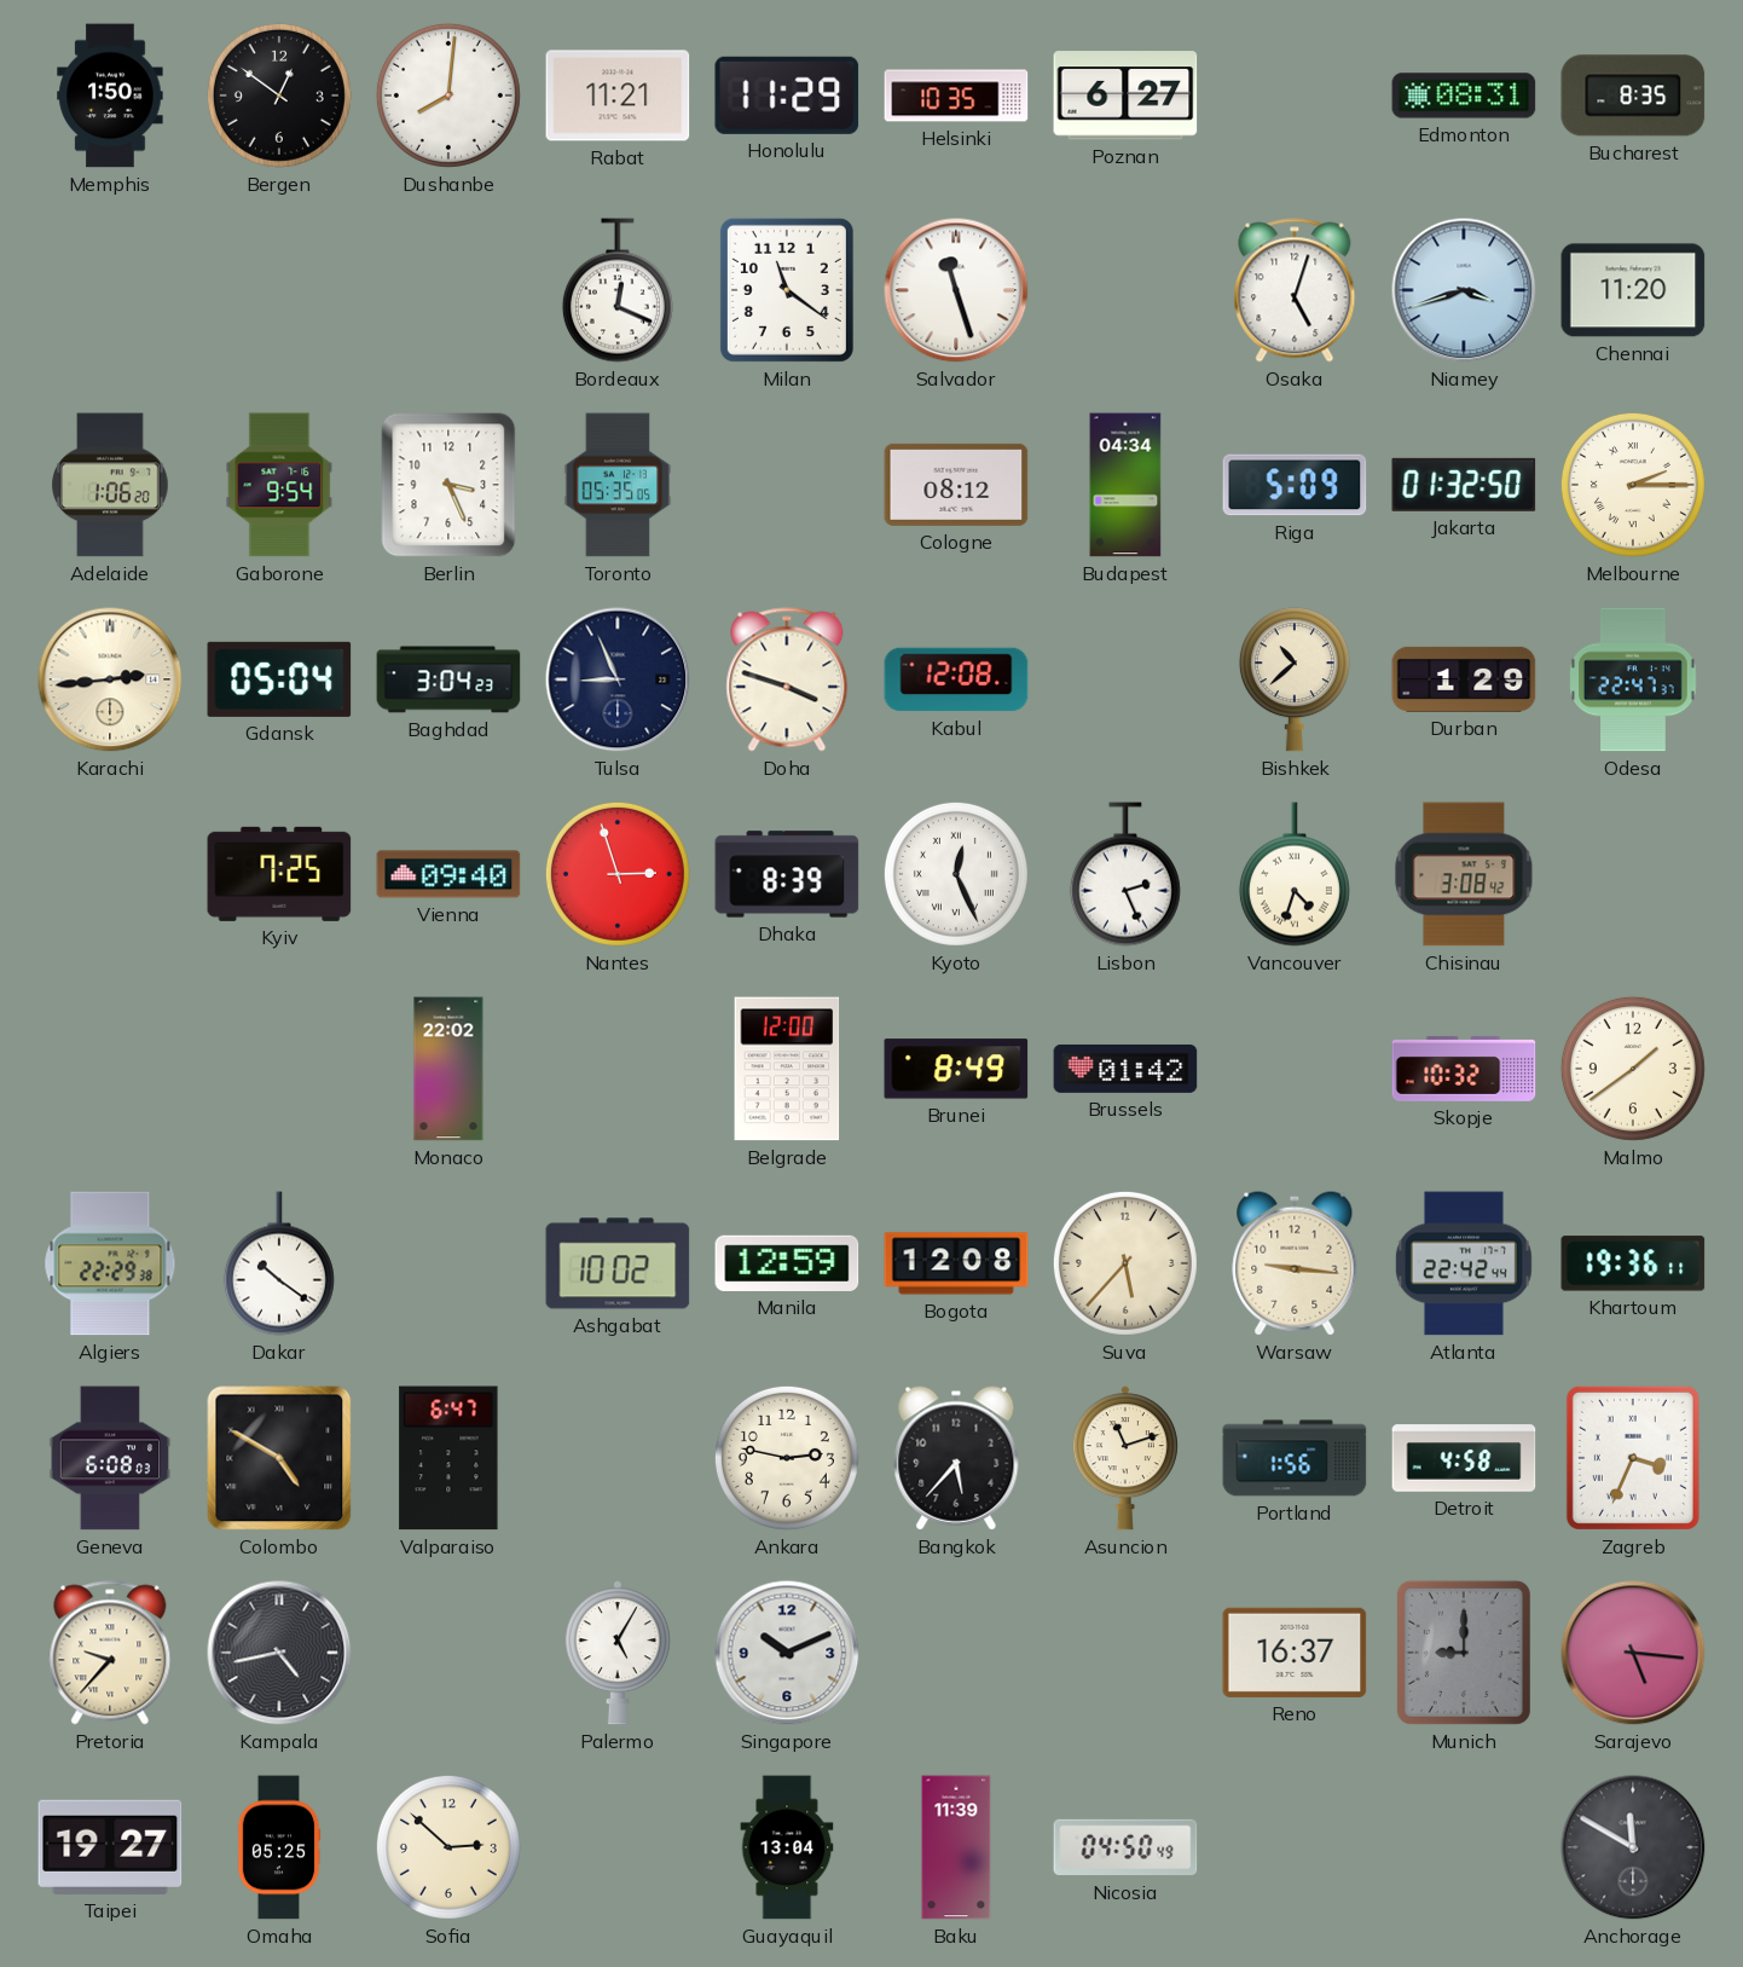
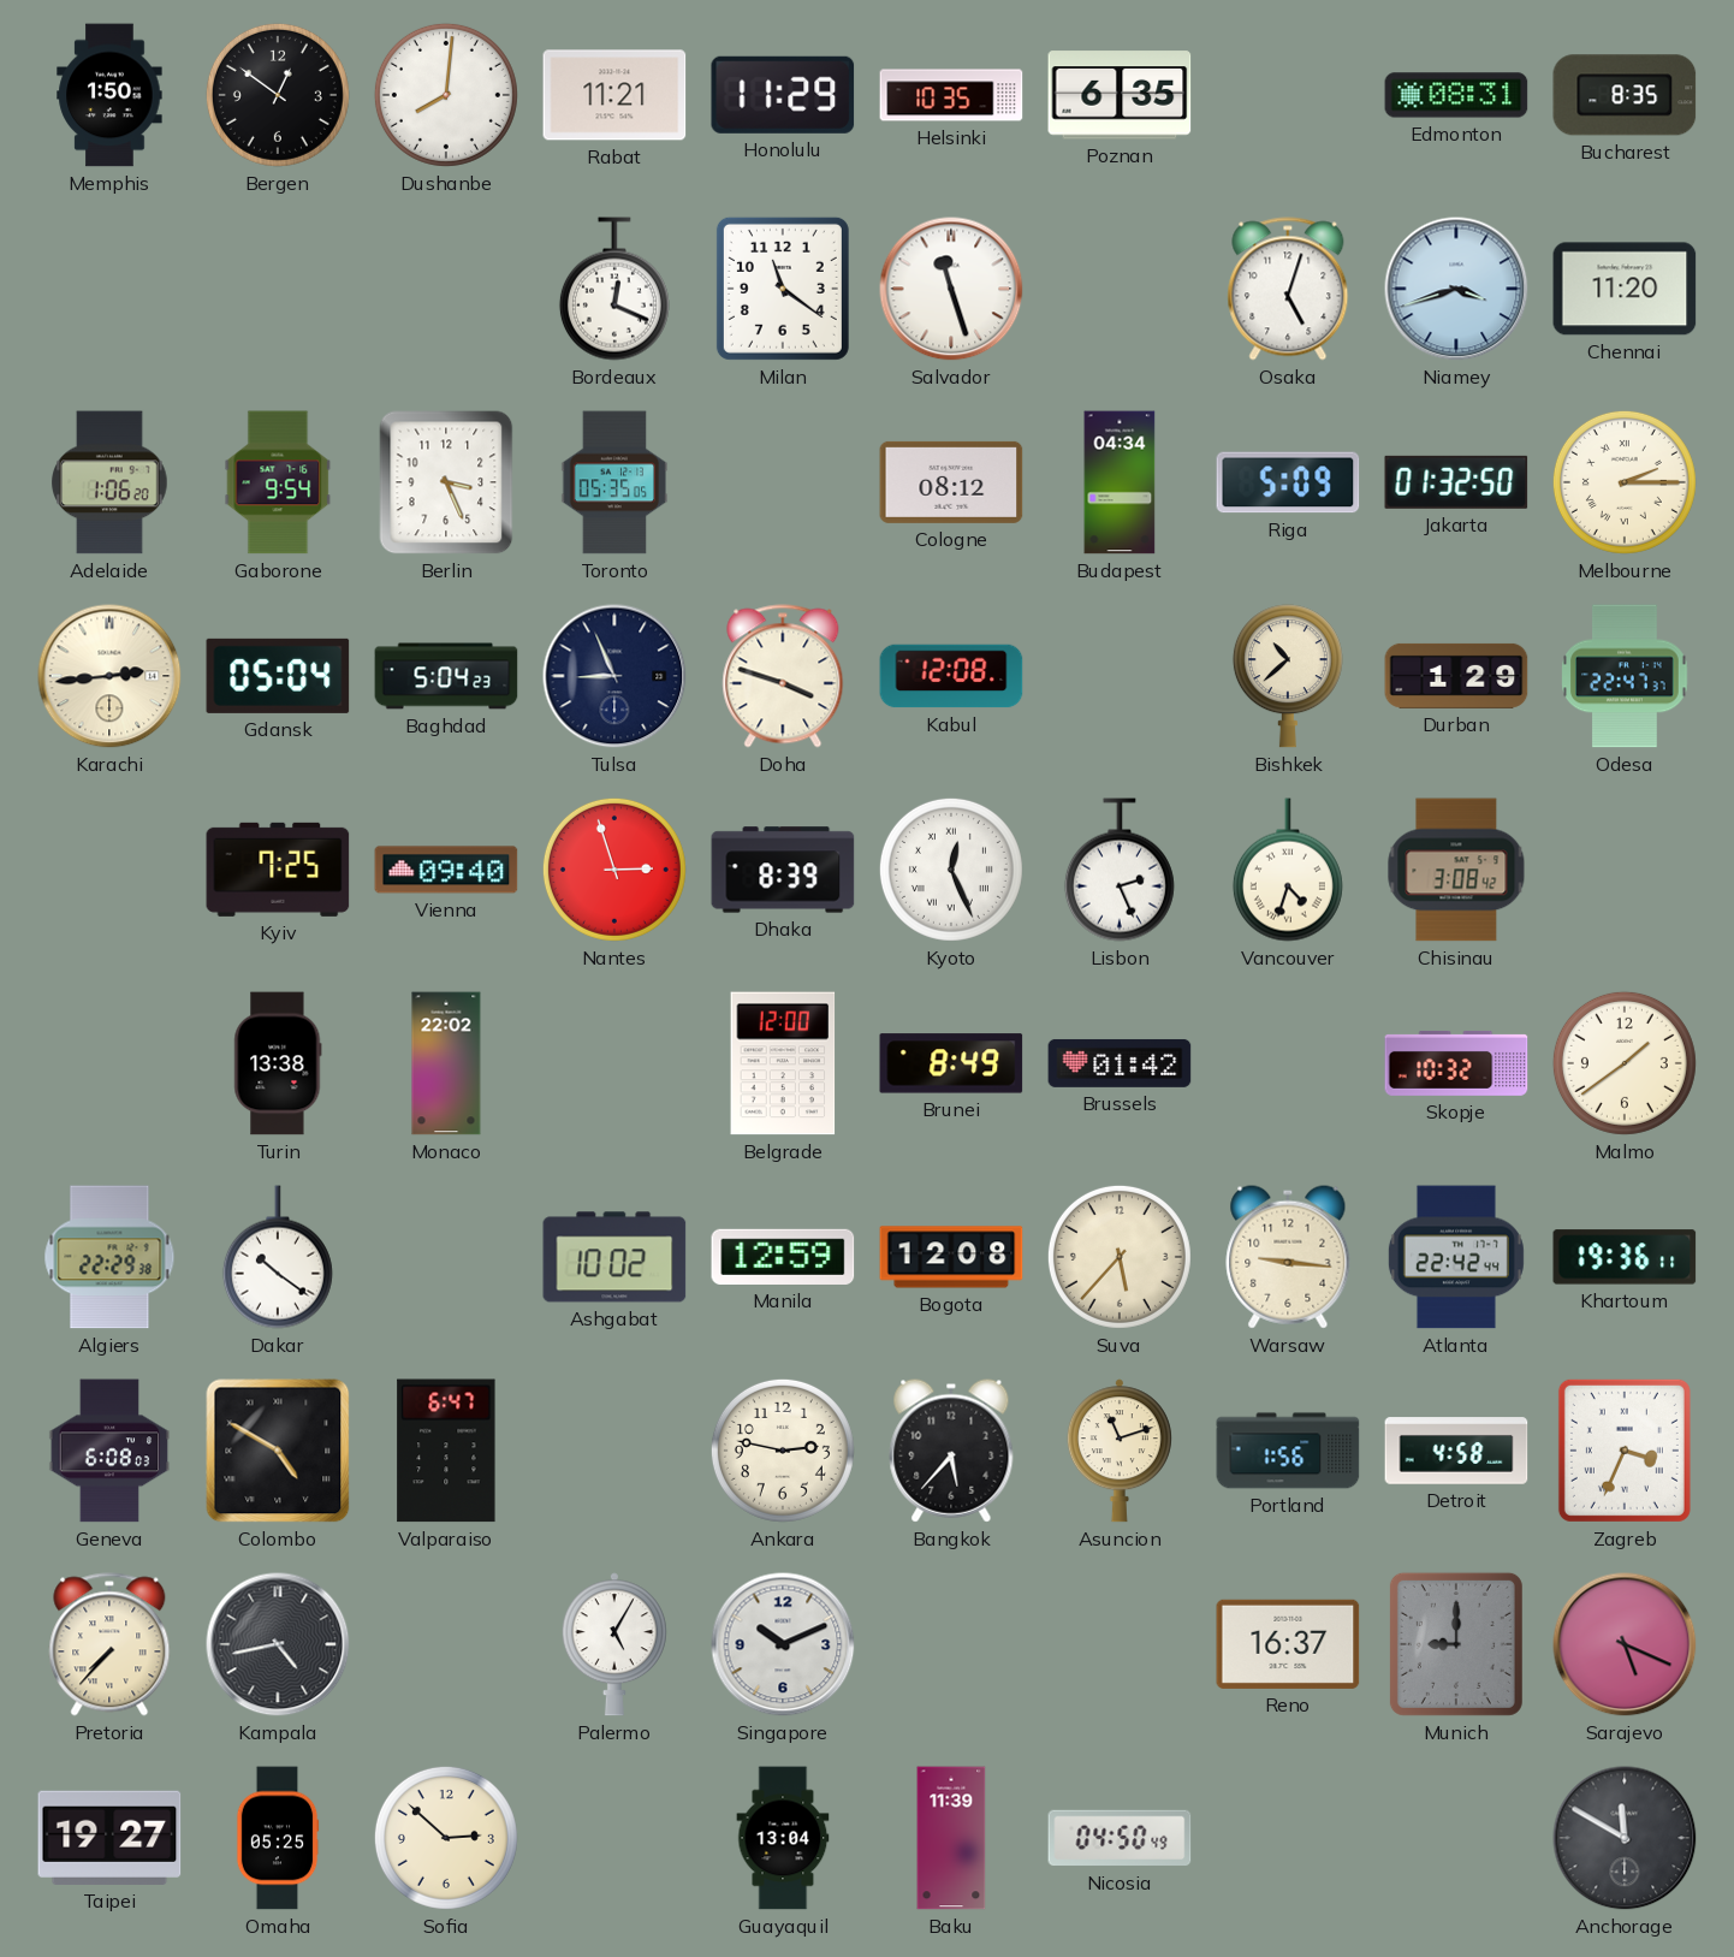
Poznan: 6:27 -> 6:35 (1120, 95)
Baghdad: 3:04 -> 5:04 (446, 676)
Turin: none -> 13:38 (278, 1063)
Pretoria: 9:37 -> 7:37 (109, 1644)
Sarajevo: 5:16 -> 5:19 (1625, 1644)
